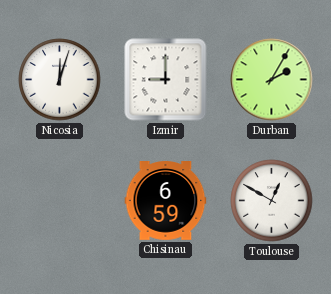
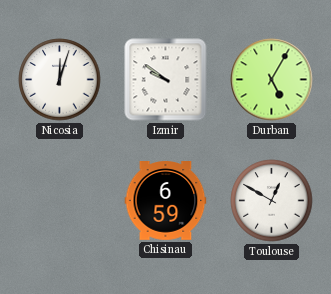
Izmir: 9:00 -> 9:51 (166, 80)
Durban: 2:05 -> 5:05 (272, 80)
